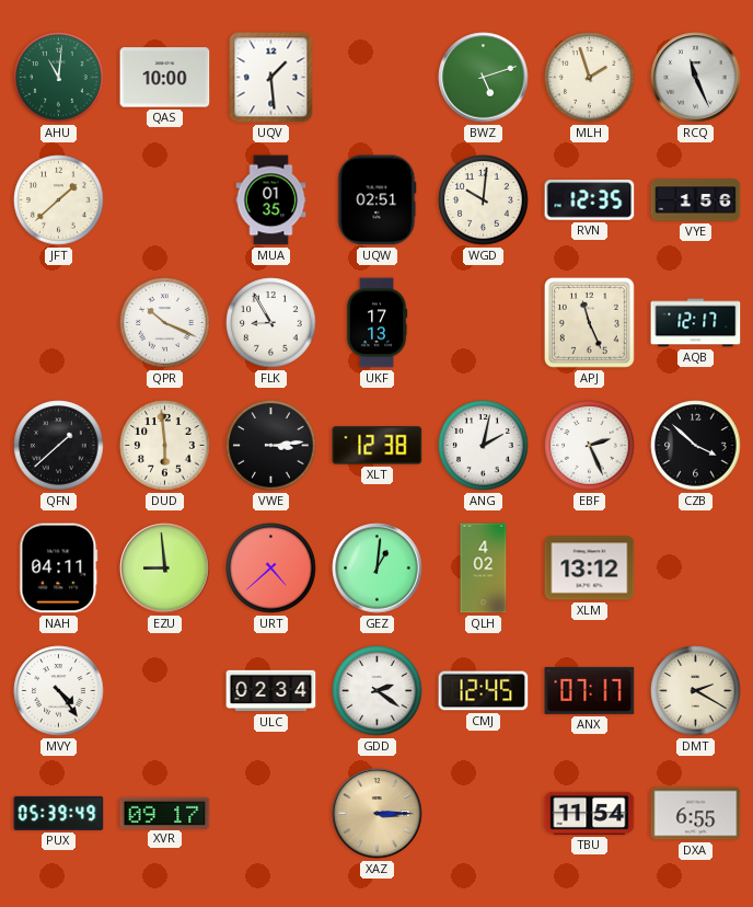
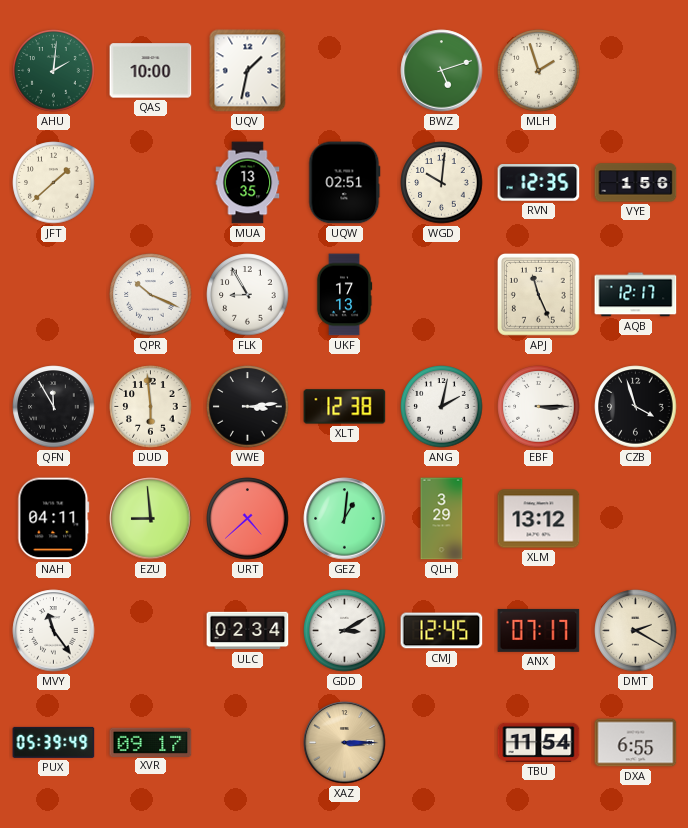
AHU: 11:01 -> 2:01 (54, 71)
UQV: 1:29 -> 1:32 (248, 71)
RCQ: 11:26 -> none (696, 78)
MUA: 01:35 -> 13:35 (248, 183)
QFN: 1:38 -> 11:55 (54, 407)
EBF: 2:26 -> 3:15 (539, 407)
CZB: 3:52 -> 3:57 (636, 407)
QLH: 4:02 -> 3:29 (442, 519)
MVY: 4:24 -> 11:24 (54, 631)
GDD: 2:21 -> 3:10 (345, 631)
